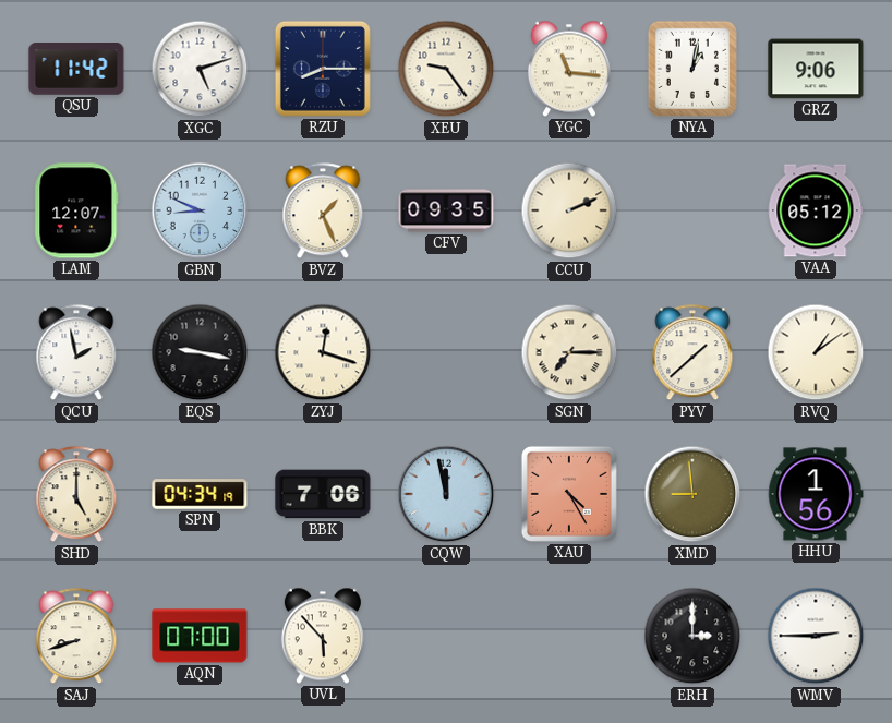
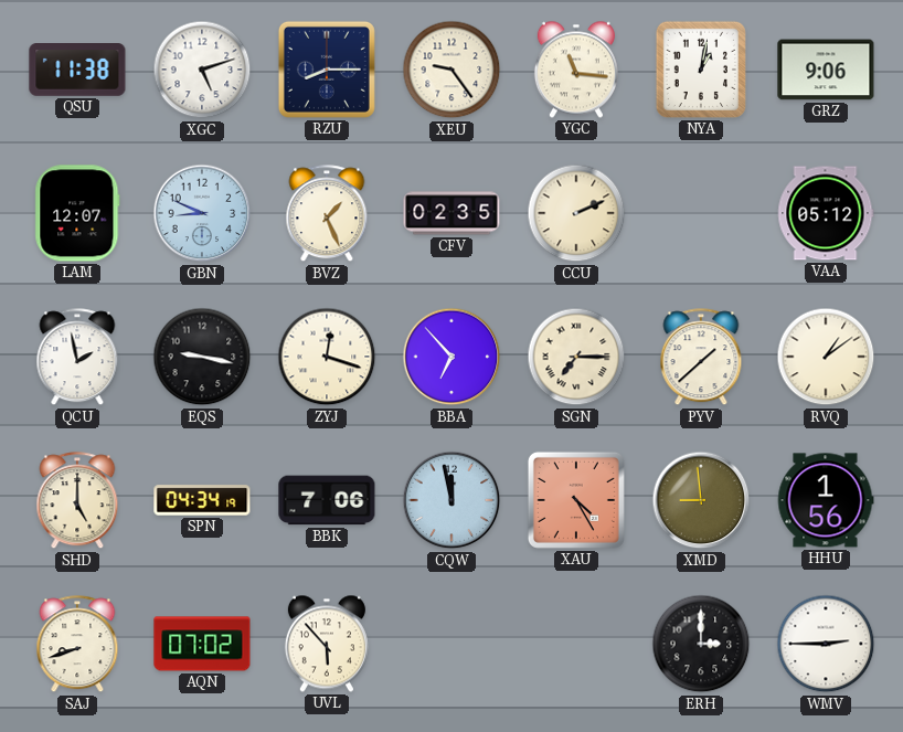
QSU: 11:42 -> 11:38 (77, 70)
CFV: 09:35 -> 02:35 (451, 213)
BBA: none -> 6:53 (451, 357)
AQN: 07:00 -> 07:02 (202, 644)
